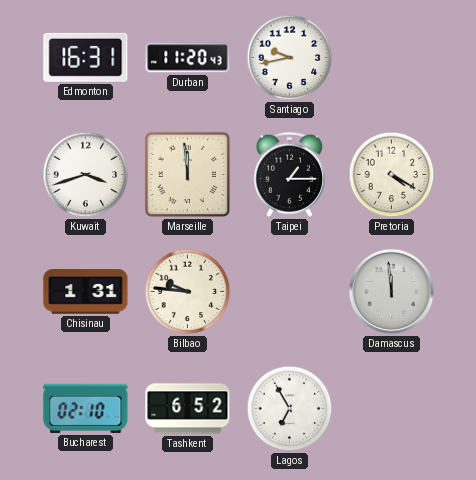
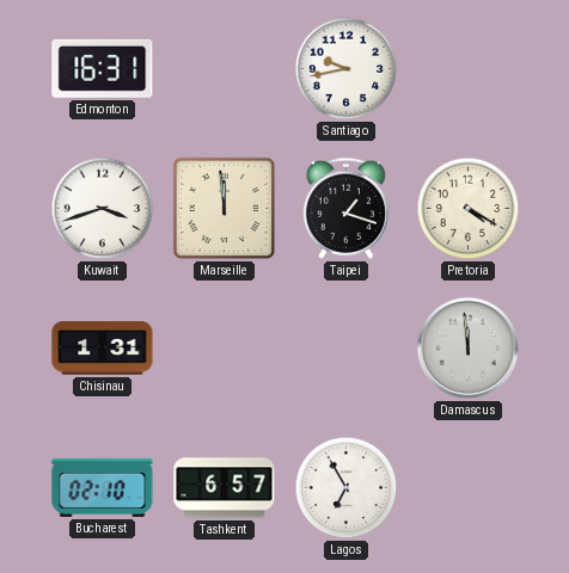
Durban: 11:20 -> none (188, 58)
Taipei: 1:15 -> 1:18 (345, 208)
Bilbao: 9:46 -> none (188, 292)
Tashkent: 6:52 -> 6:57 (225, 488)
